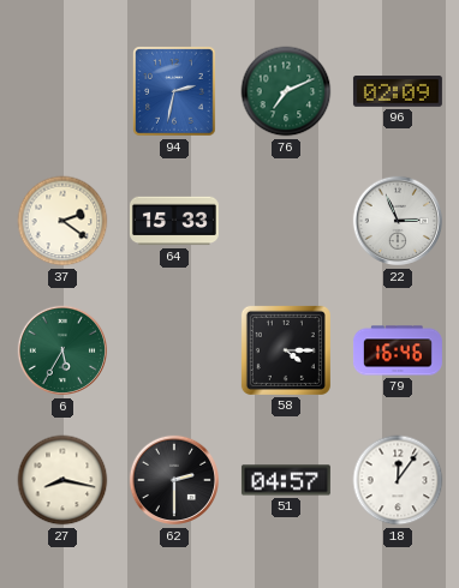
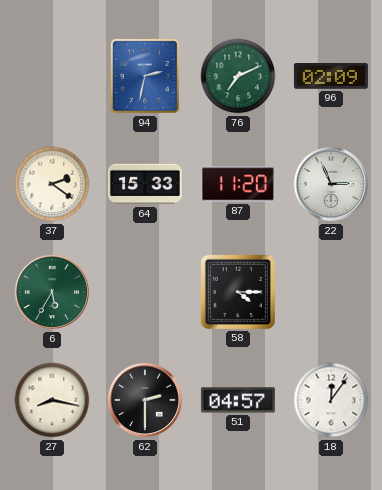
87: none -> 11:20 (238, 184)
79: 16:46 -> none (398, 350)
